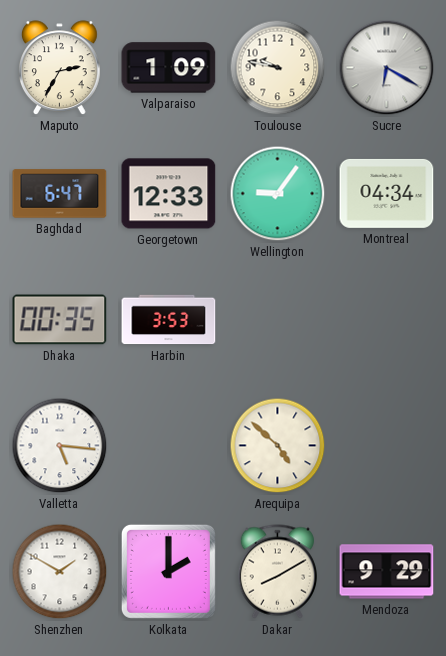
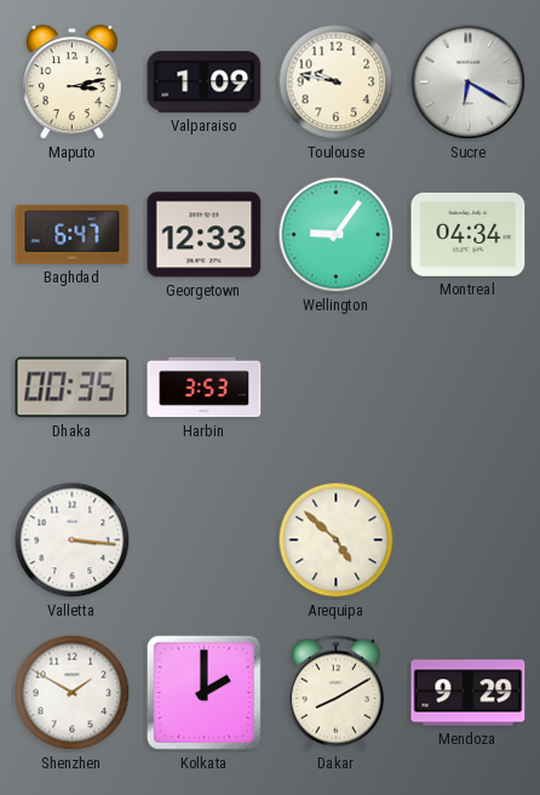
Maputo: 2:35 -> 3:13 (73, 82)
Valletta: 5:16 -> 3:16 (73, 541)
